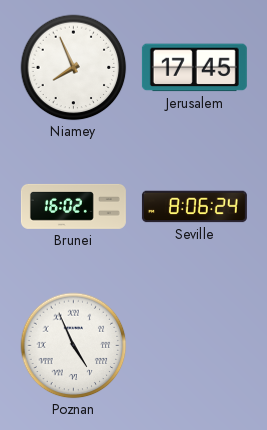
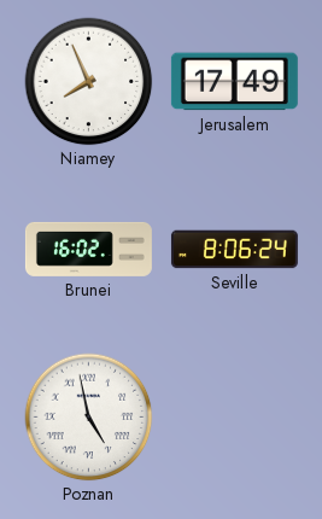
Jerusalem: 17:45 -> 17:49 (234, 82)
Poznan: 4:56 -> 4:58 (89, 418)
